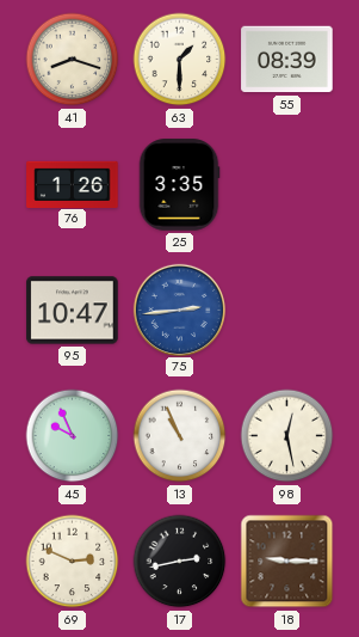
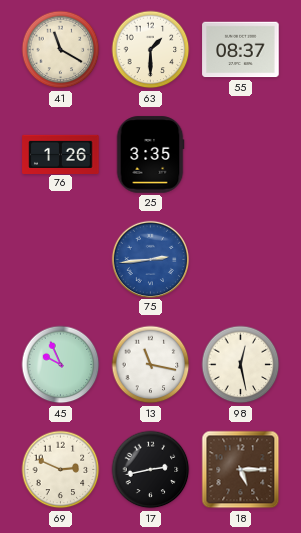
41: 8:18 -> 11:20 (61, 50)
55: 08:39 -> 08:37 (241, 50)
95: 10:47 -> none (73, 311)
13: 10:56 -> 11:17 (151, 365)
18: 9:15 -> 5:15 (241, 470)
